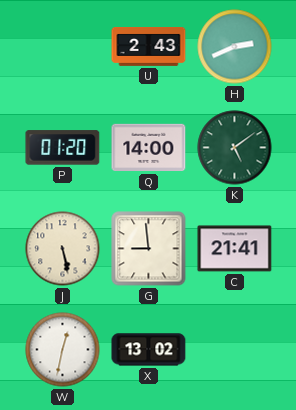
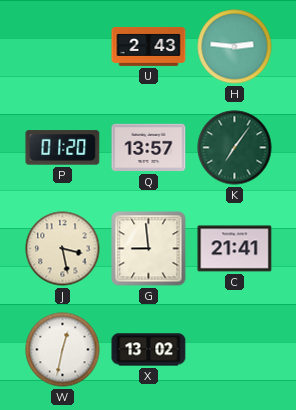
H: 2:41 -> 2:46 (235, 47)
Q: 14:00 -> 13:57 (149, 148)
K: 5:09 -> 7:06 (235, 148)
J: 5:28 -> 3:28 (63, 249)
